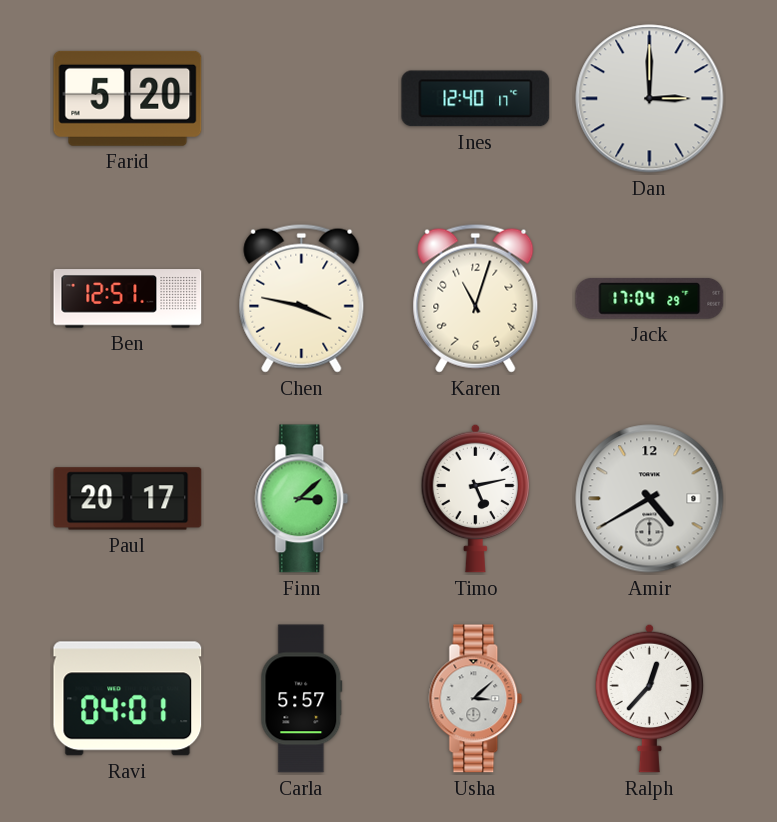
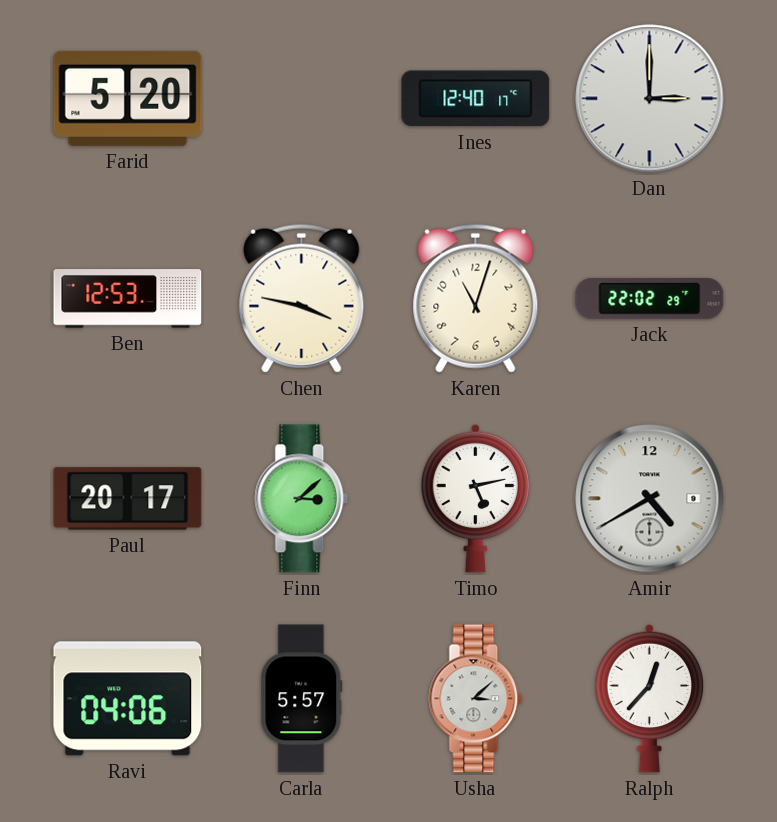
Ben: 12:51 -> 12:53 (128, 299)
Jack: 17:04 -> 22:02 (650, 298)
Ravi: 04:01 -> 04:06 (128, 699)
